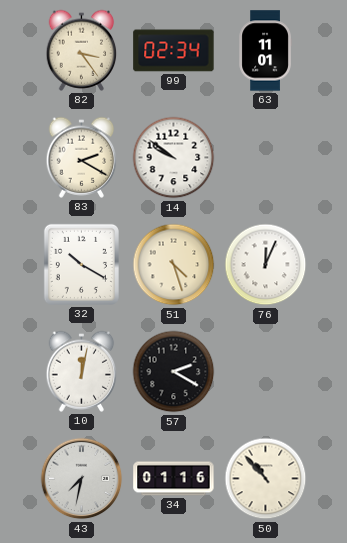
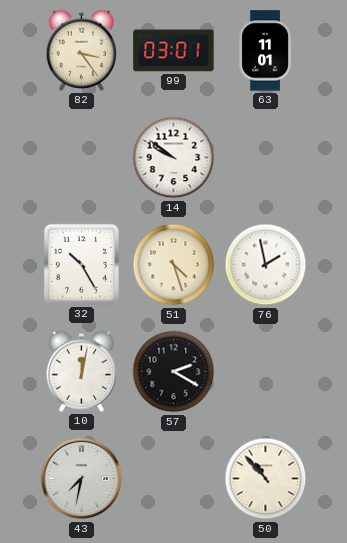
99: 02:34 -> 03:01 (174, 51)
83: 2:20 -> none (82, 157)
32: 10:20 -> 10:25 (81, 264)
76: 12:04 -> 1:58 (266, 265)
34: 01:16 -> none (174, 479)
